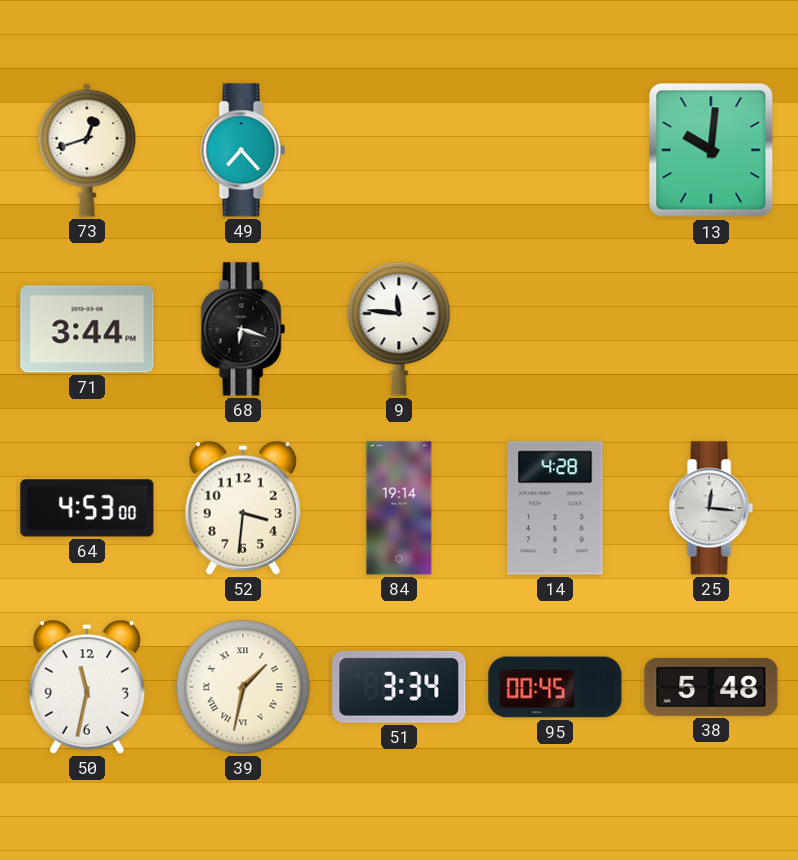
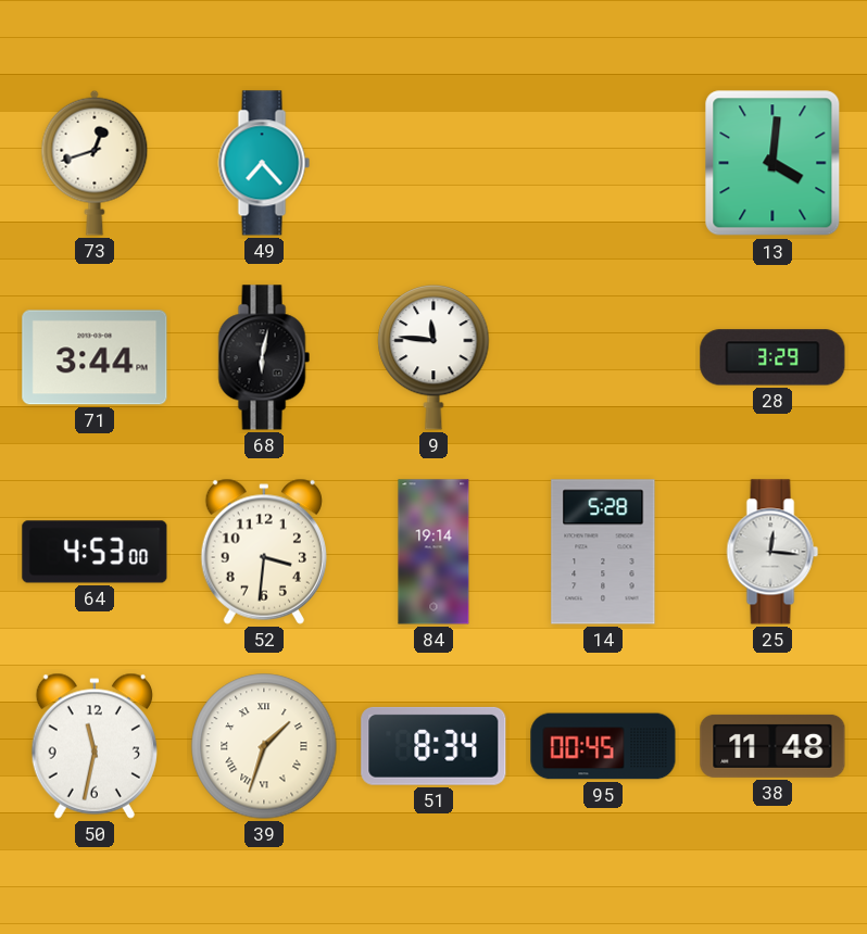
13: 10:01 -> 4:01 (772, 163)
68: 6:18 -> 6:02 (264, 357)
28: none -> 3:29 (772, 357)
14: 4:28 -> 5:28 (603, 552)
39: 1:32 -> 1:33 (264, 746)
51: 3:34 -> 8:34 (434, 746)
38: 5:48 -> 11:48 (772, 746)
